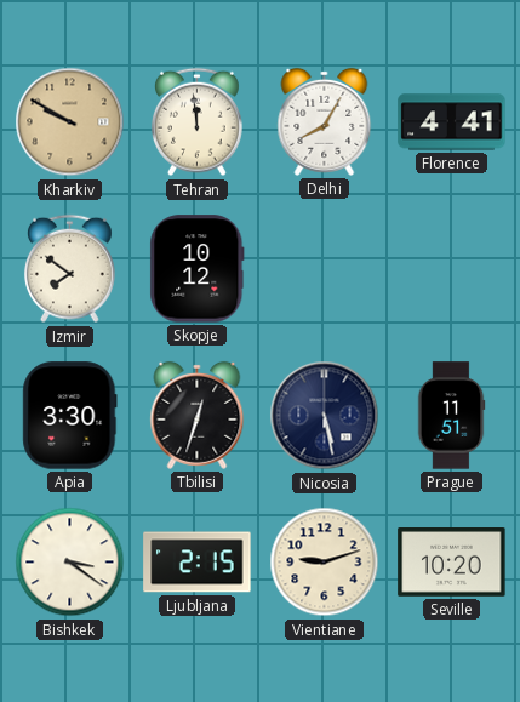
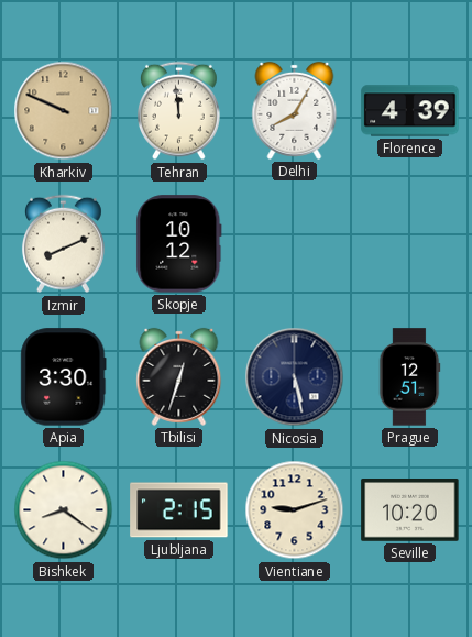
Kharkiv: 9:50 -> 9:49 (64, 111)
Florence: 4:41 -> 4:39 (410, 111)
Izmir: 7:51 -> 8:11 (64, 244)
Prague: 11:51 -> 12:51 (409, 377)
Bishkek: 3:21 -> 8:21 (64, 510)
